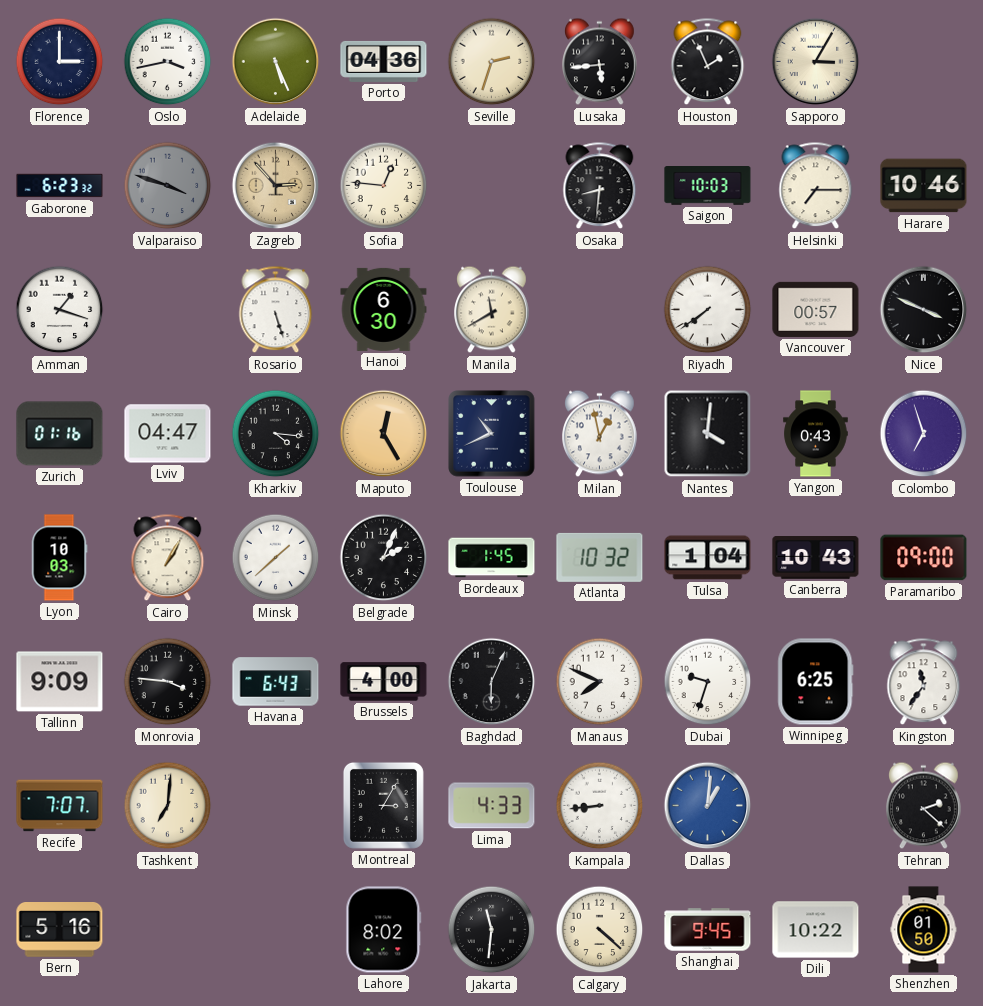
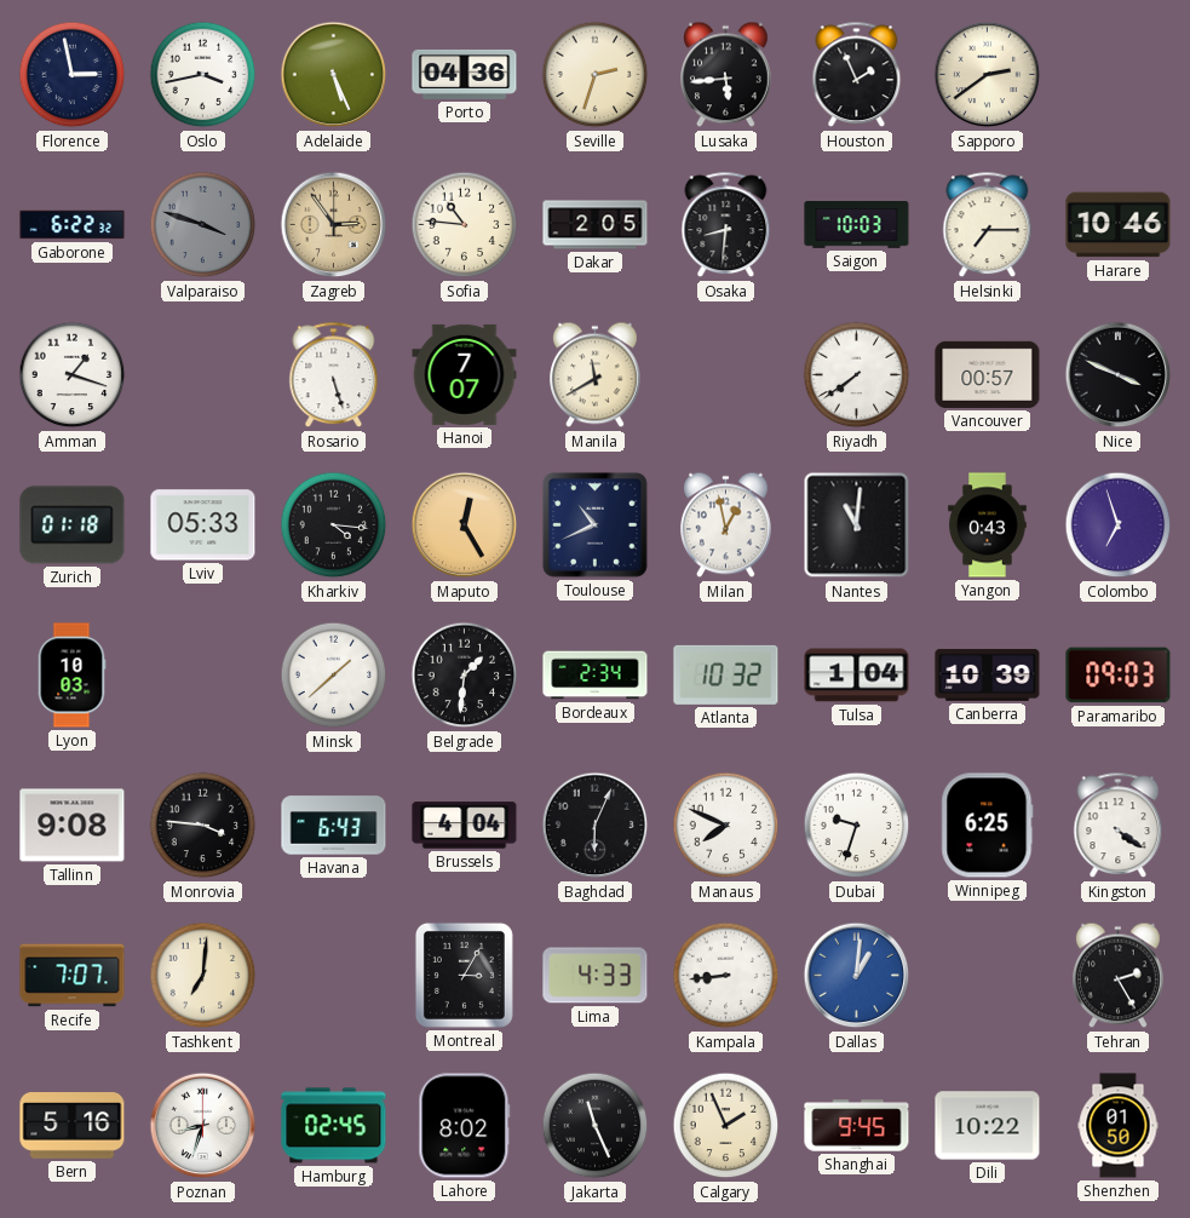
Florence: 3:00 -> 2:58 (73, 75)
Sapporo: 3:05 -> 2:39 (988, 75)
Gaborone: 6:23 -> 6:22 (73, 225)
Zagreb: 2:53 -> 2:54 (334, 225)
Sofia: 12:46 -> 10:46 (465, 225)
Dakar: none -> 2:05 (596, 225)
Hanoi: 6:30 -> 7:07 (465, 374)
Zurich: 01:16 -> 01:18 (73, 525)
Lviv: 04:47 -> 05:33 (203, 525)
Nantes: 4:01 -> 11:01 (857, 525)
Cairo: 1:05 -> none (168, 558)
Belgrade: 2:04 -> 1:31 (465, 676)
Bordeaux: 1:45 -> 2:34 (596, 676)
Canberra: 10:43 -> 10:39 (988, 676)
Paramaribo: 09:00 -> 09:03 (1119, 676)
Tallinn: 9:09 -> 9:08 (73, 826)
Brussels: 4:00 -> 4:04 (465, 826)
Kingston: 11:36 -> 4:21 (1119, 826)
Tehran: 2:22 -> 2:25 (1119, 976)
Poznan: none -> 8:33 (203, 1126)
Hamburg: none -> 02:45 (334, 1126)
Jakarta: 11:31 -> 11:26 (596, 1126)
Calgary: 4:22 -> 1:56 (726, 1126)
